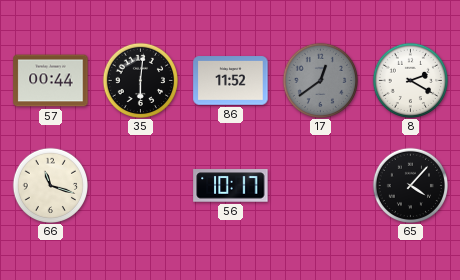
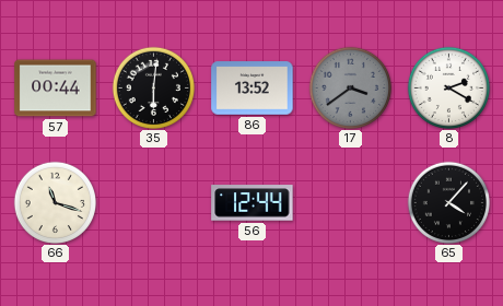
86: 11:52 -> 13:52 (253, 89)
17: 12:39 -> 3:39 (350, 87)
56: 10:17 -> 12:44 (253, 203)
